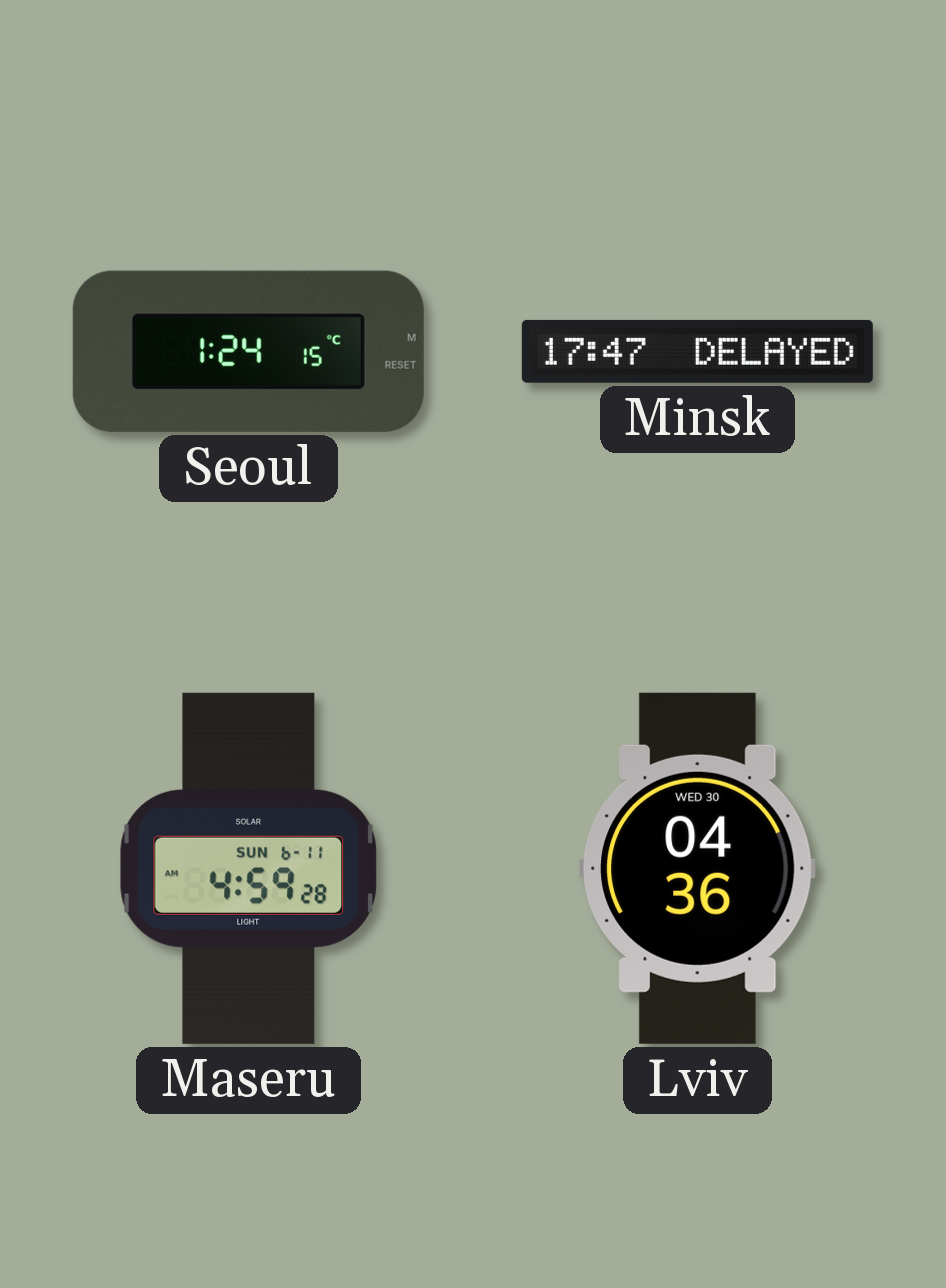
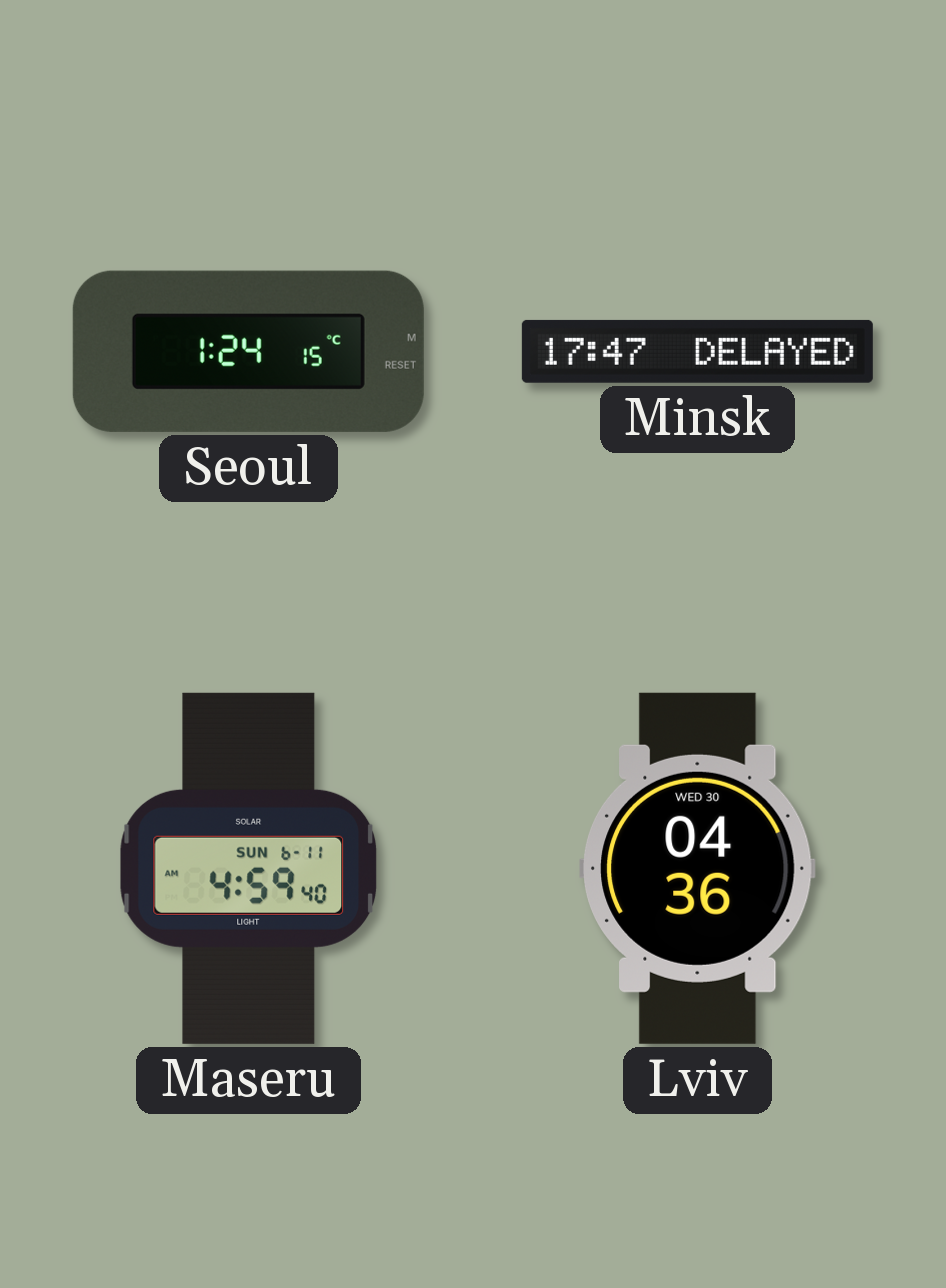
Maseru: 4:59:28 -> 4:59:40 (249, 868)
